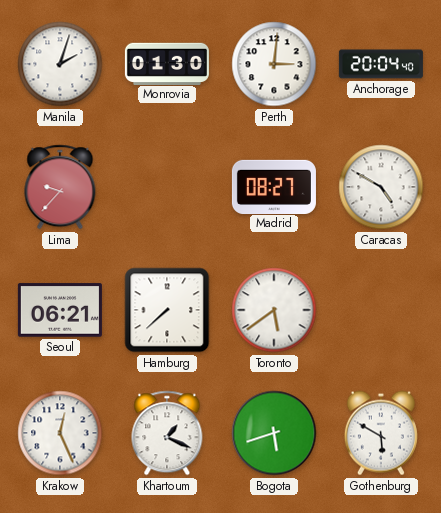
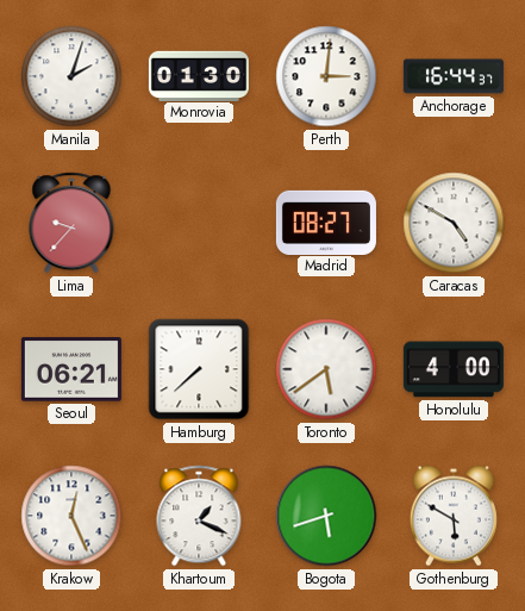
Anchorage: 20:04 -> 16:44 (454, 76)
Honolulu: none -> 4:00 (454, 369)
